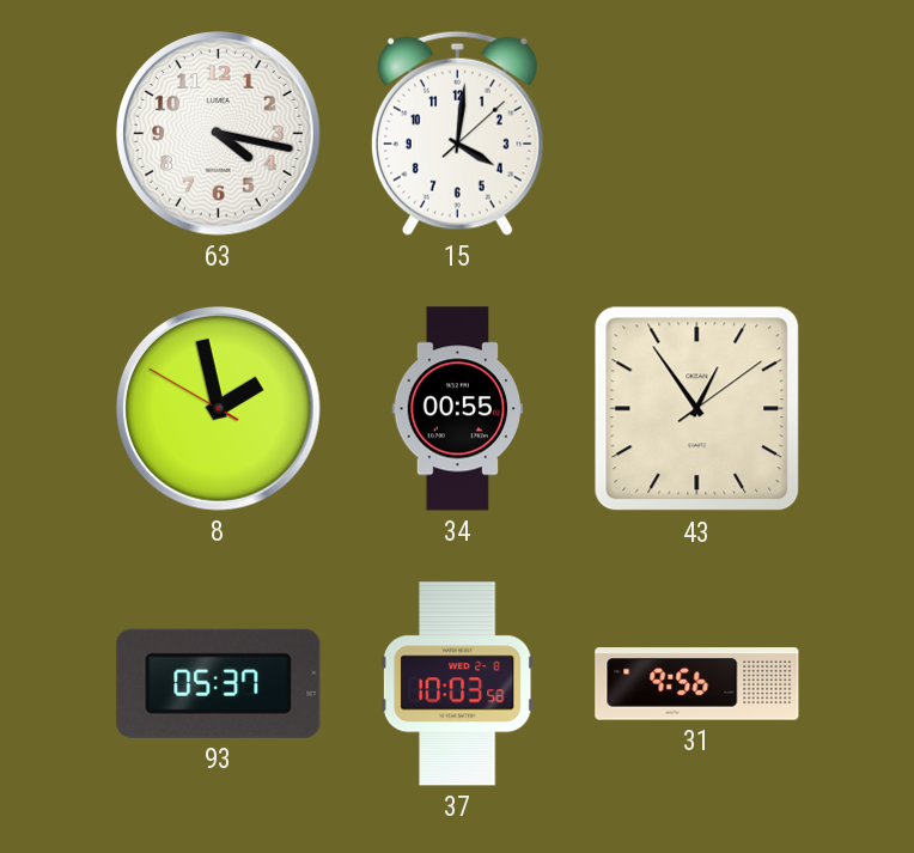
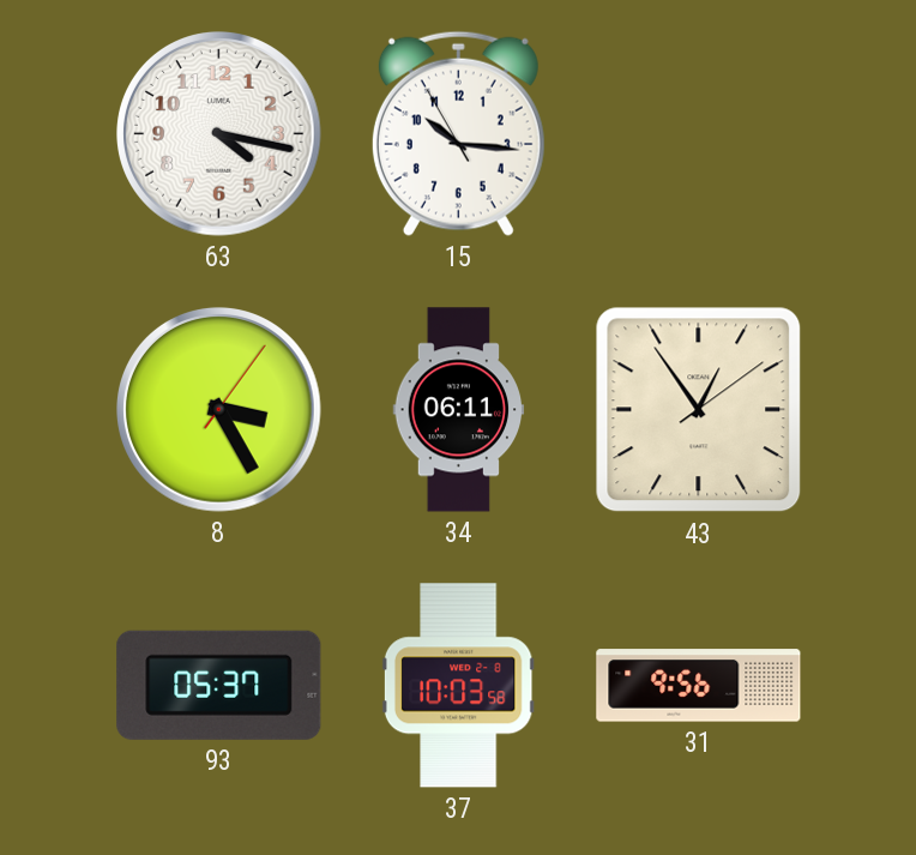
15: 4:01 -> 10:15 (458, 133)
8: 1:57 -> 3:25 (219, 410)
34: 00:55 -> 06:11 (459, 410)
